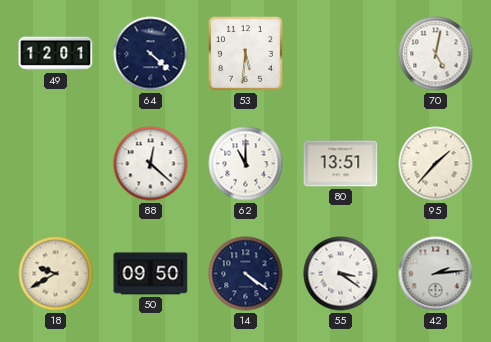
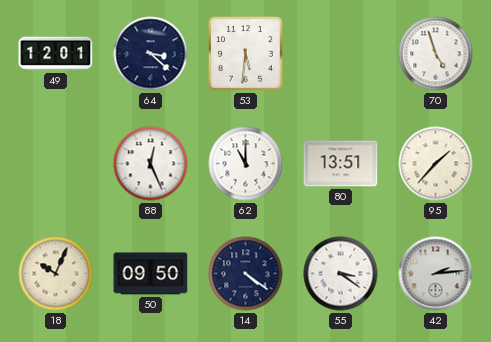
64: 4:22 -> 3:22 (151, 54)
70: 5:02 -> 4:57 (436, 54)
88: 12:22 -> 12:26 (151, 164)
18: 9:40 -> 10:04 (56, 274)
